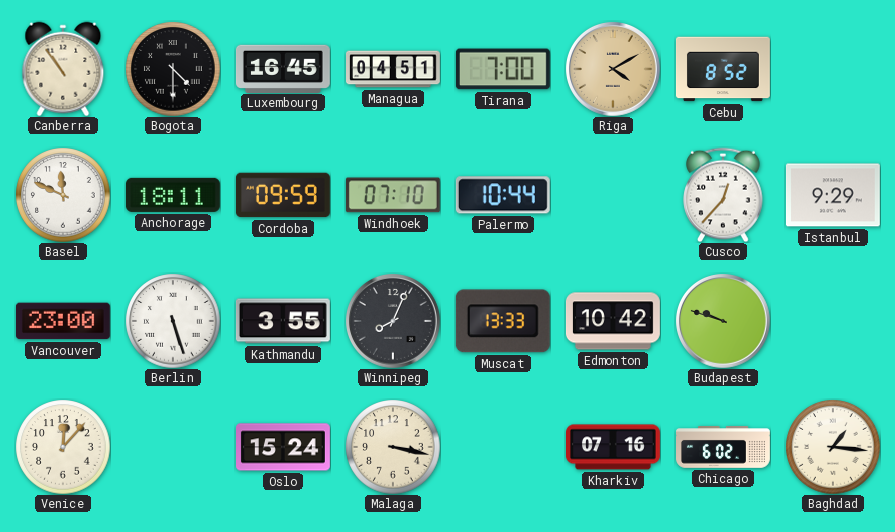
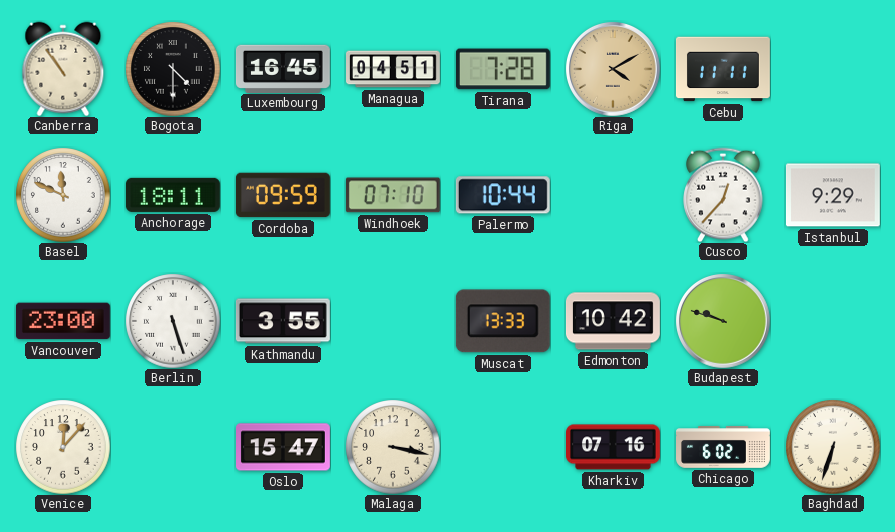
Tirana: 7:00 -> 7:28 (503, 69)
Cebu: 8:52 -> 11:11 (723, 69)
Winnipeg: 8:04 -> none (393, 321)
Oslo: 15:24 -> 15:47 (284, 447)
Baghdad: 1:16 -> 6:33 (833, 447)
